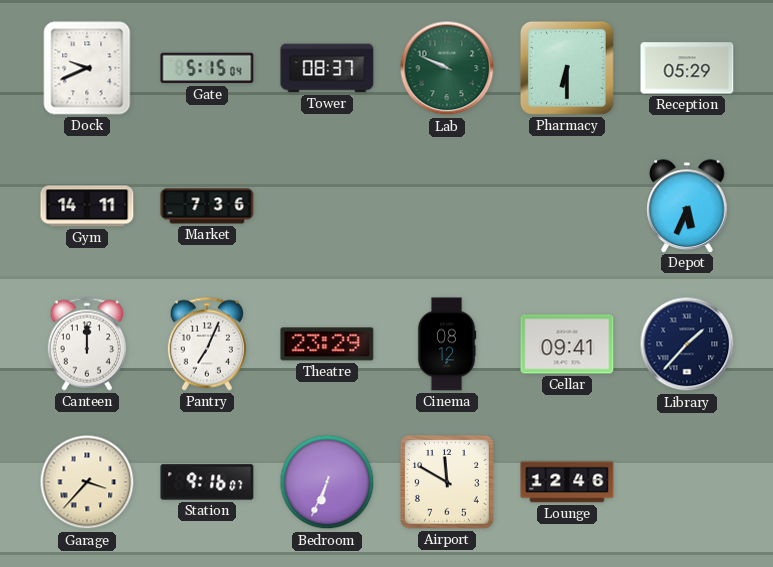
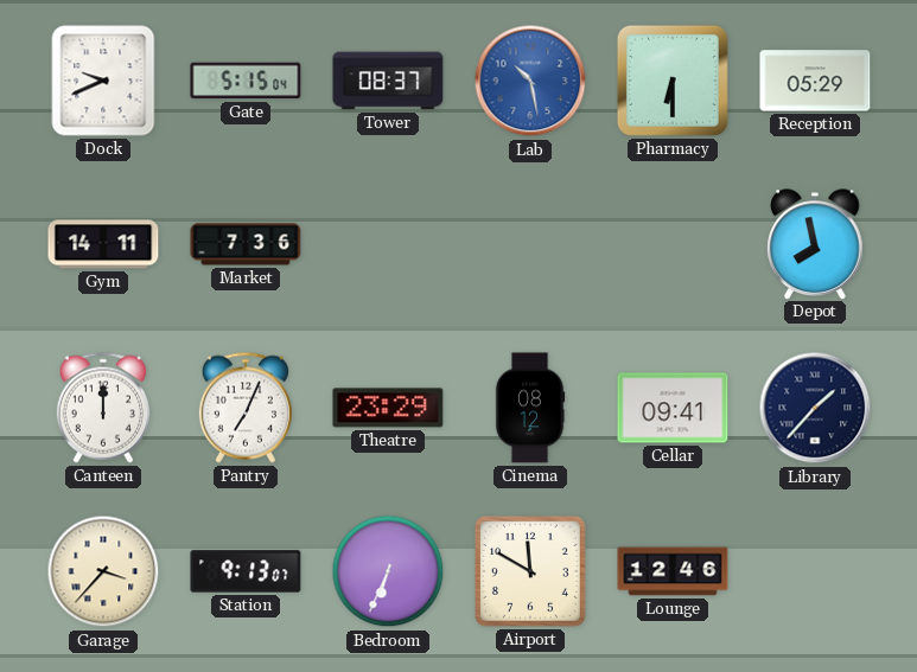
Lab: 9:49 -> 10:28 (530, 81)
Lab dial: green -> blue (530, 81)
Depot: 5:34 -> 7:58 (815, 244)
Station: 9:16 -> 9:13 (246, 571)
